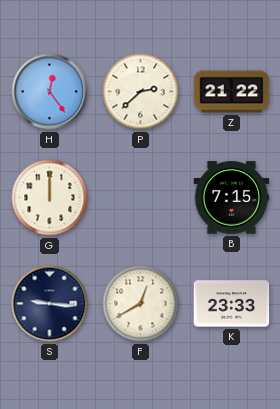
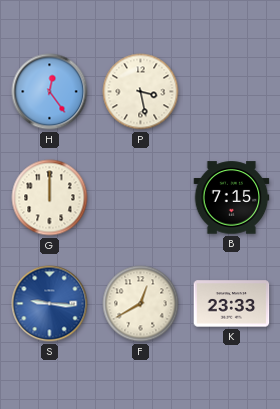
P: 2:38 -> 3:28 (141, 92)
Z: 21:22 -> none (232, 92)
S dial: navy -> blue (50, 304)
